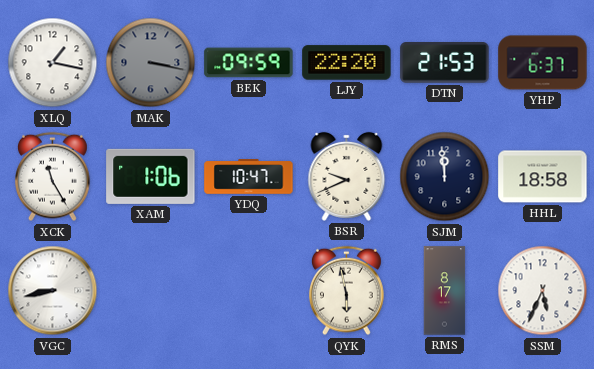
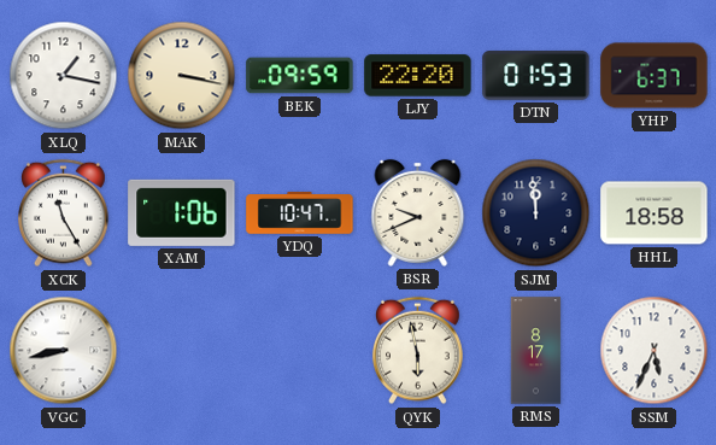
MAK dial: grey -> cream (182, 76)
DTN: 21:53 -> 01:53 (536, 76)
